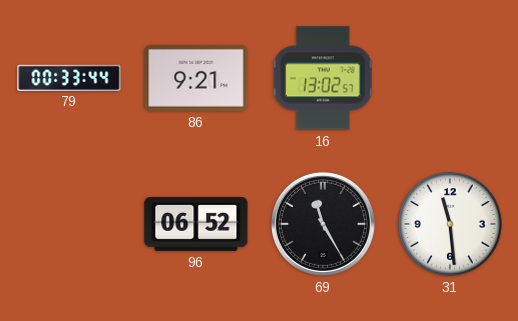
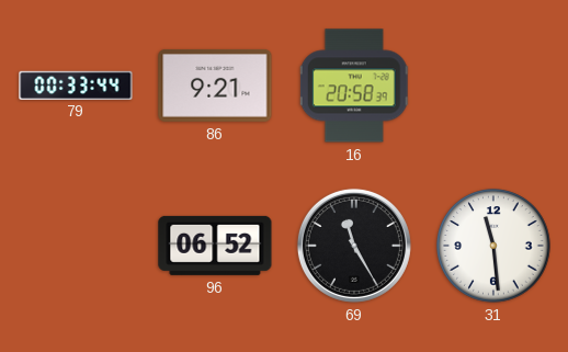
16: 13:02 -> 20:58 (354, 86)
